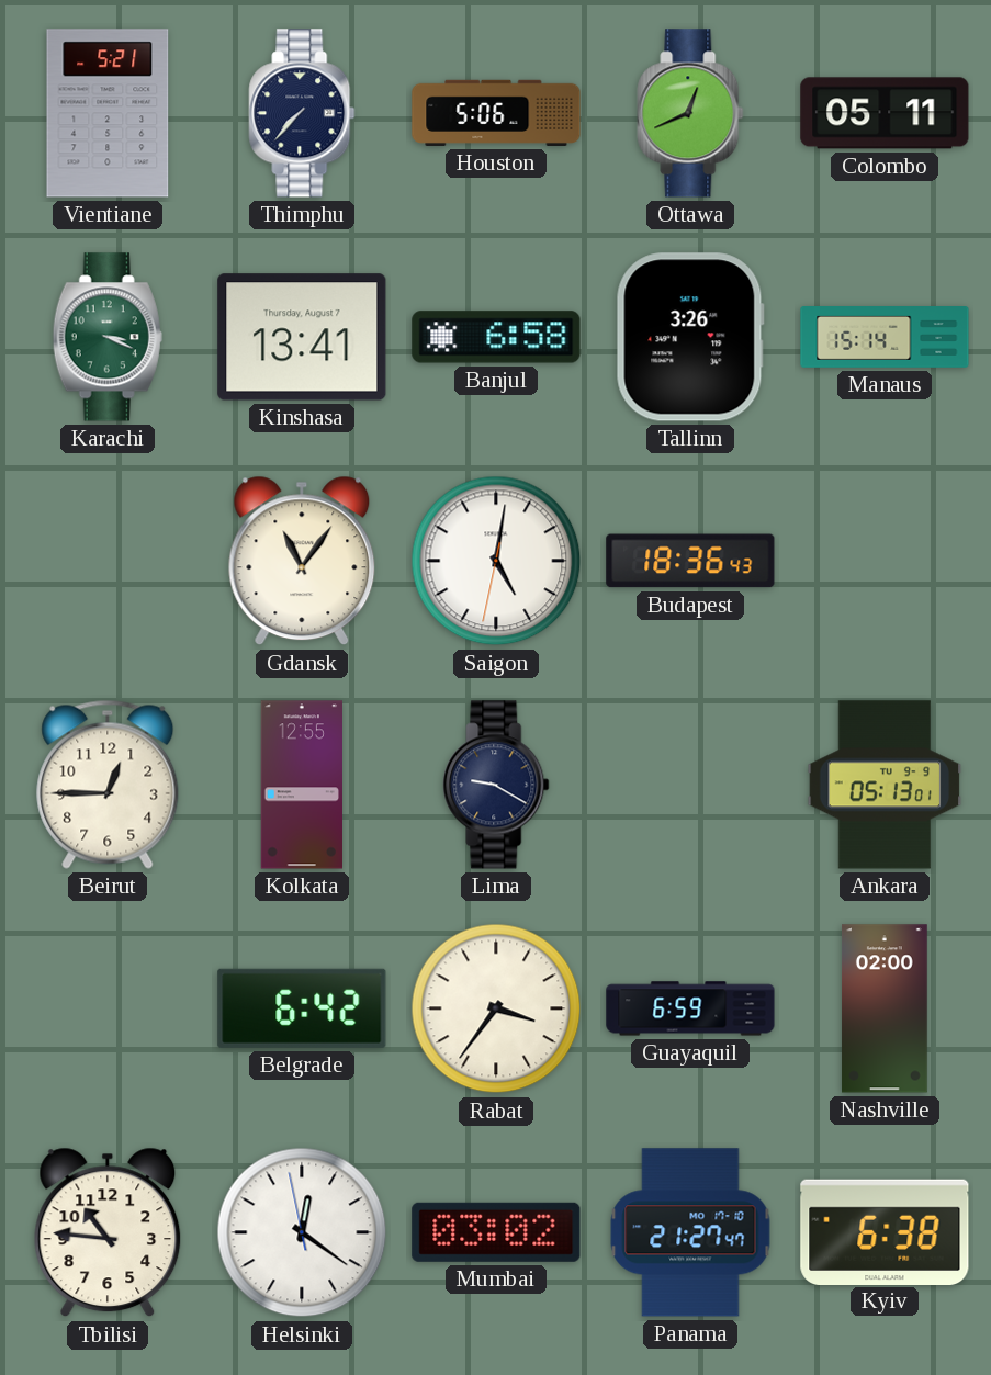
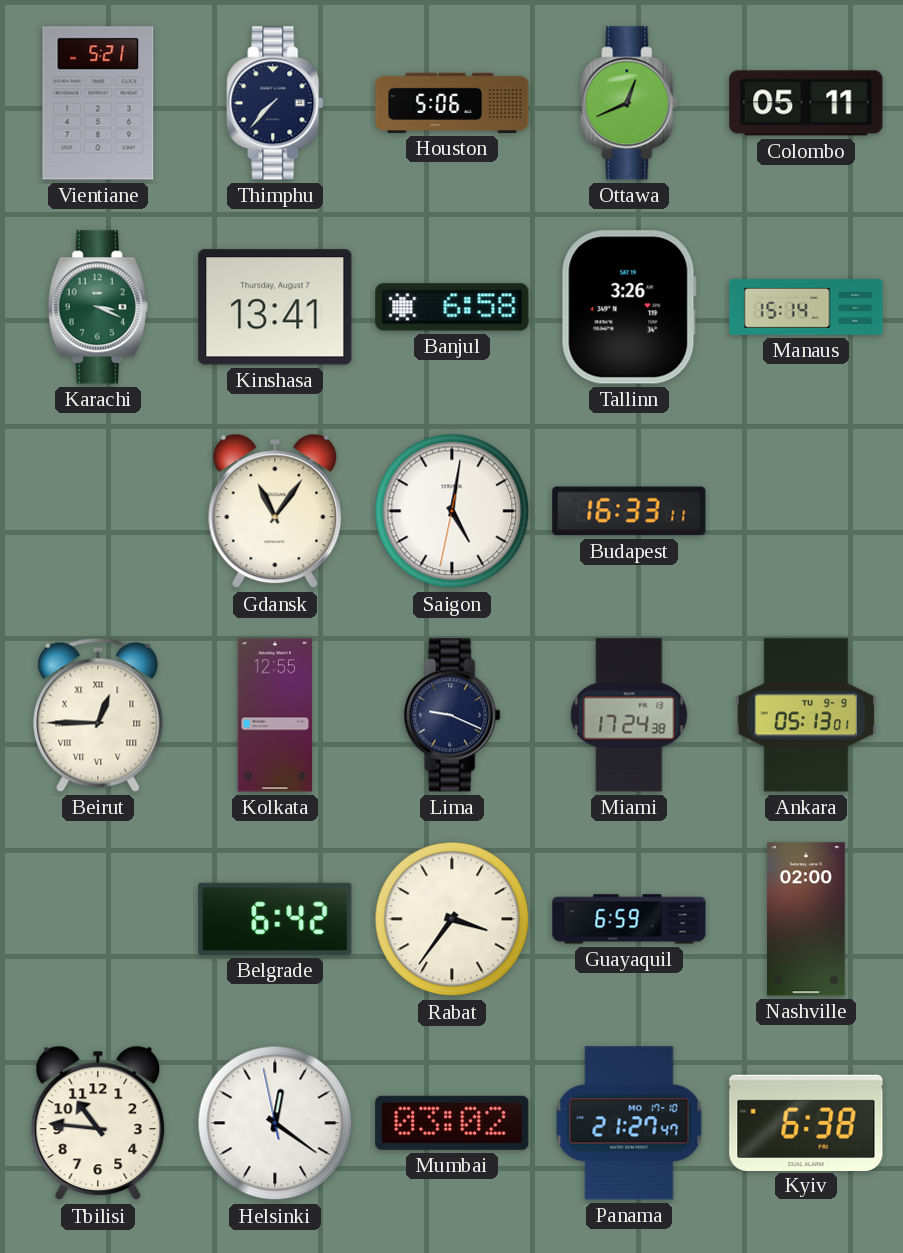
Budapest: 18:36 -> 16:33 (629, 511)
Beirut numerals: Arabic -> Roman (98, 715)
Lima: 9:20 -> 9:19 (452, 715)
Miami: none -> 17:24 (629, 715)
